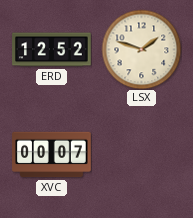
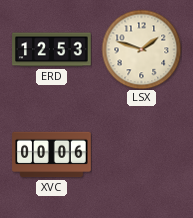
ERD: 12:52 -> 12:53 (52, 50)
XVC: 00:07 -> 00:06 (52, 155)
